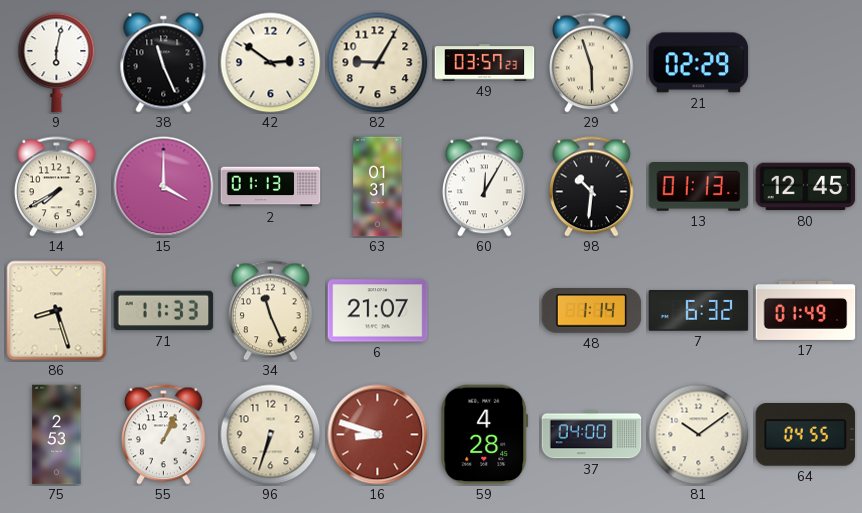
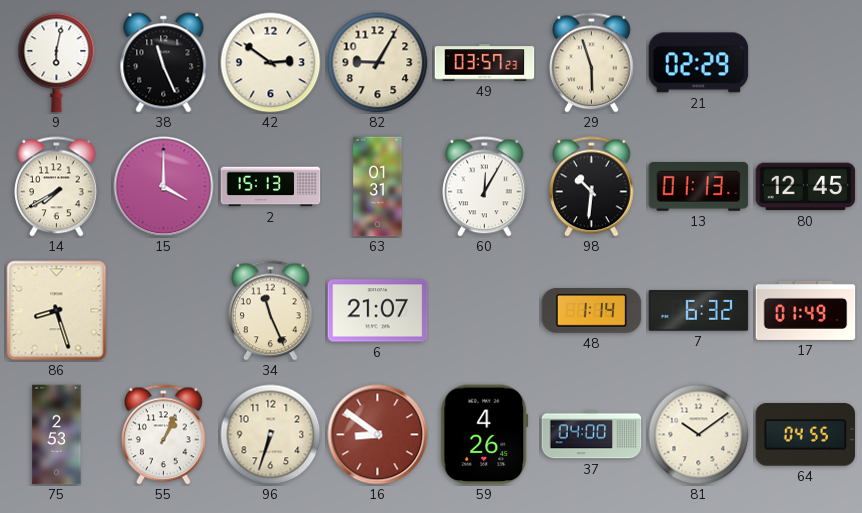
2: 01:13 -> 15:13 (271, 187)
71: 11:33 -> none (164, 311)
16: 8:48 -> 8:51 (378, 435)
59: 4:28 -> 4:26 (485, 435)
